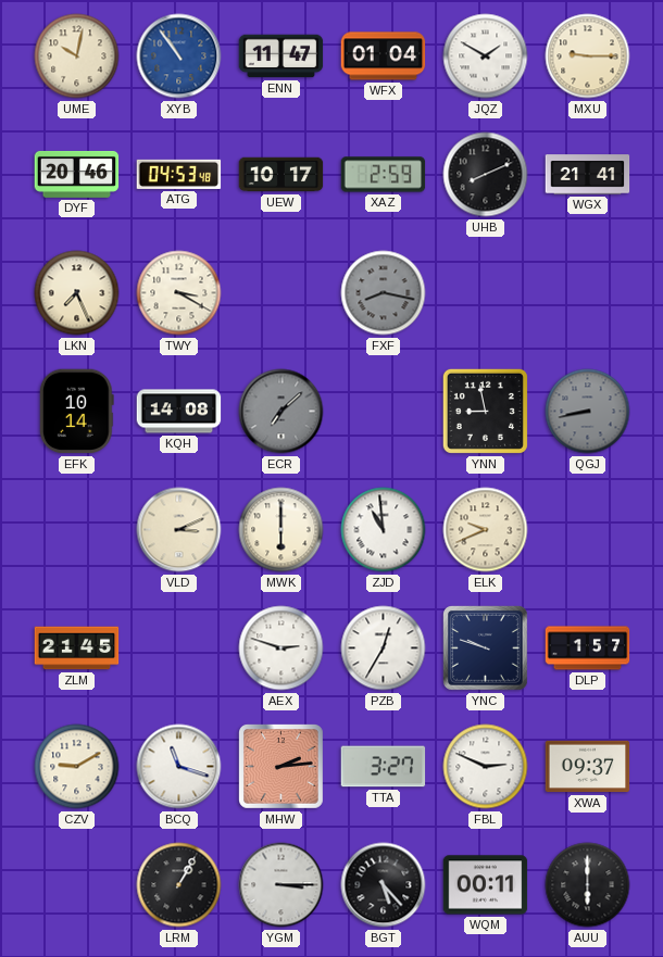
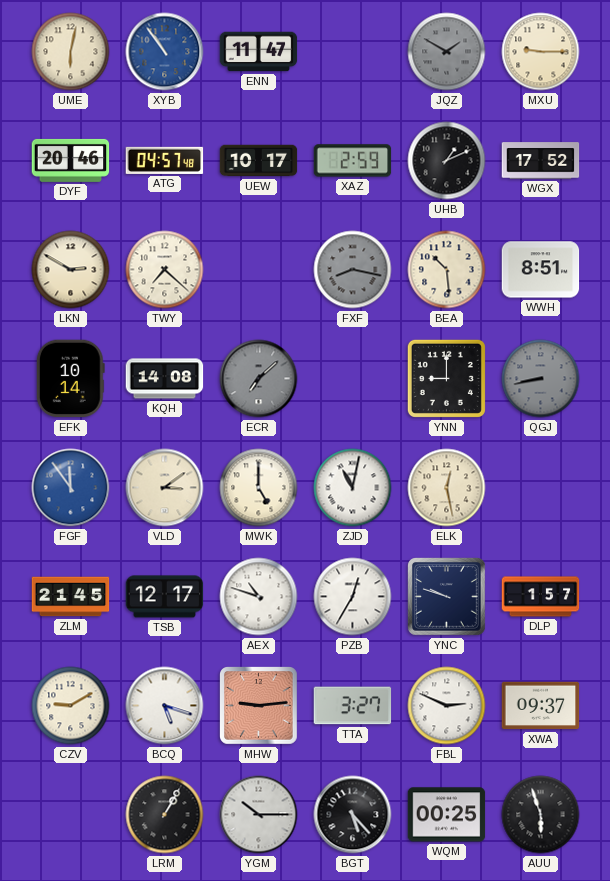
UME: 10:02 -> 6:02 (71, 52)
WFX: 01:04 -> none (384, 56)
JQZ dial: white -> grey (447, 52)
ATG: 04:53 -> 04:57 (165, 160)
UHB: 8:11 -> 1:11 (447, 161)
WGX: 21:41 -> 17:52 (541, 161)
LKN: 7:26 -> 2:50 (71, 270)
TWY: 3:20 -> 7:22 (165, 270)
BEA: none -> 10:29 (447, 270)
WWH: none -> 8:51 (541, 270)
YNN: 8:58 -> 9:00 (446, 378)
FGF: none -> 11:54 (71, 488)
VLD: 3:11 -> 3:09 (165, 488)
MWK: 6:00 -> 5:00 (259, 488)
ZJD: 10:59 -> 11:02 (353, 488)
ELK: 9:41 -> 12:28 (447, 488)
TSB: none -> 12:17 (165, 597)
AEX: 2:48 -> 10:48 (259, 597)
BCQ: 11:18 -> 5:18 (165, 706)
MHW: 2:14 -> 9:14 (259, 706)
YGM: 3:15 -> 10:15 (259, 815)
WQM: 00:11 -> 00:25 (447, 815)
AUU: 6:00 -> 5:57 (541, 815)
